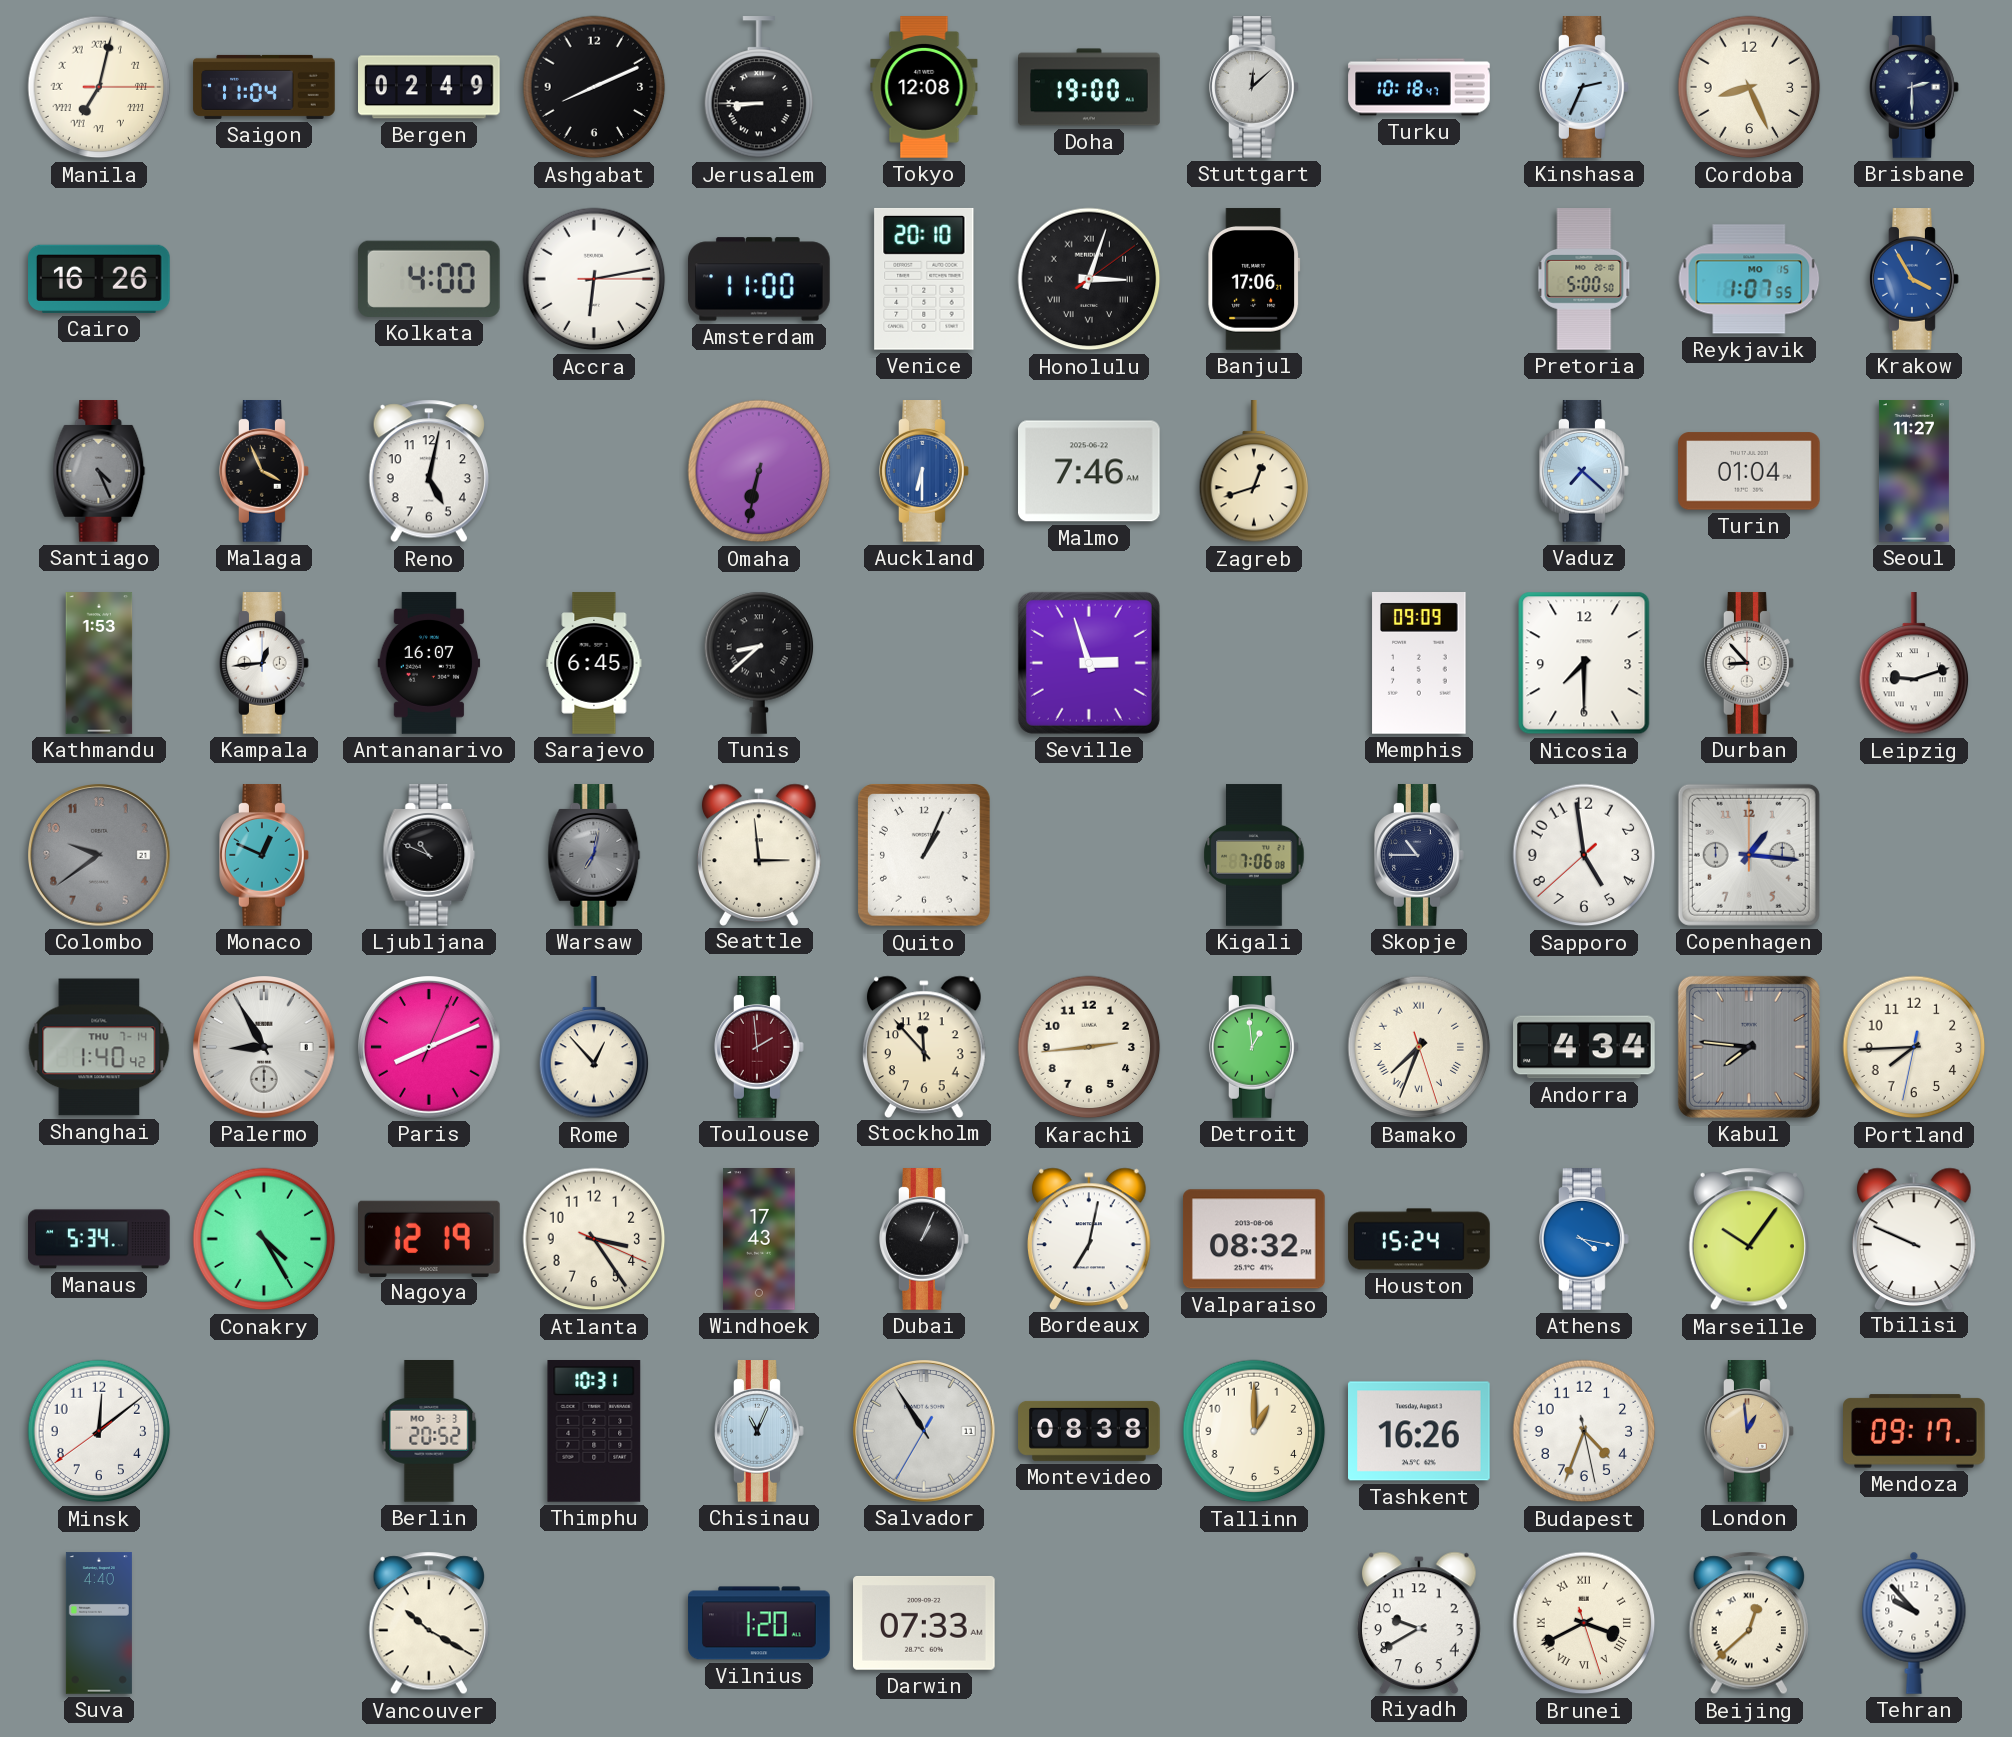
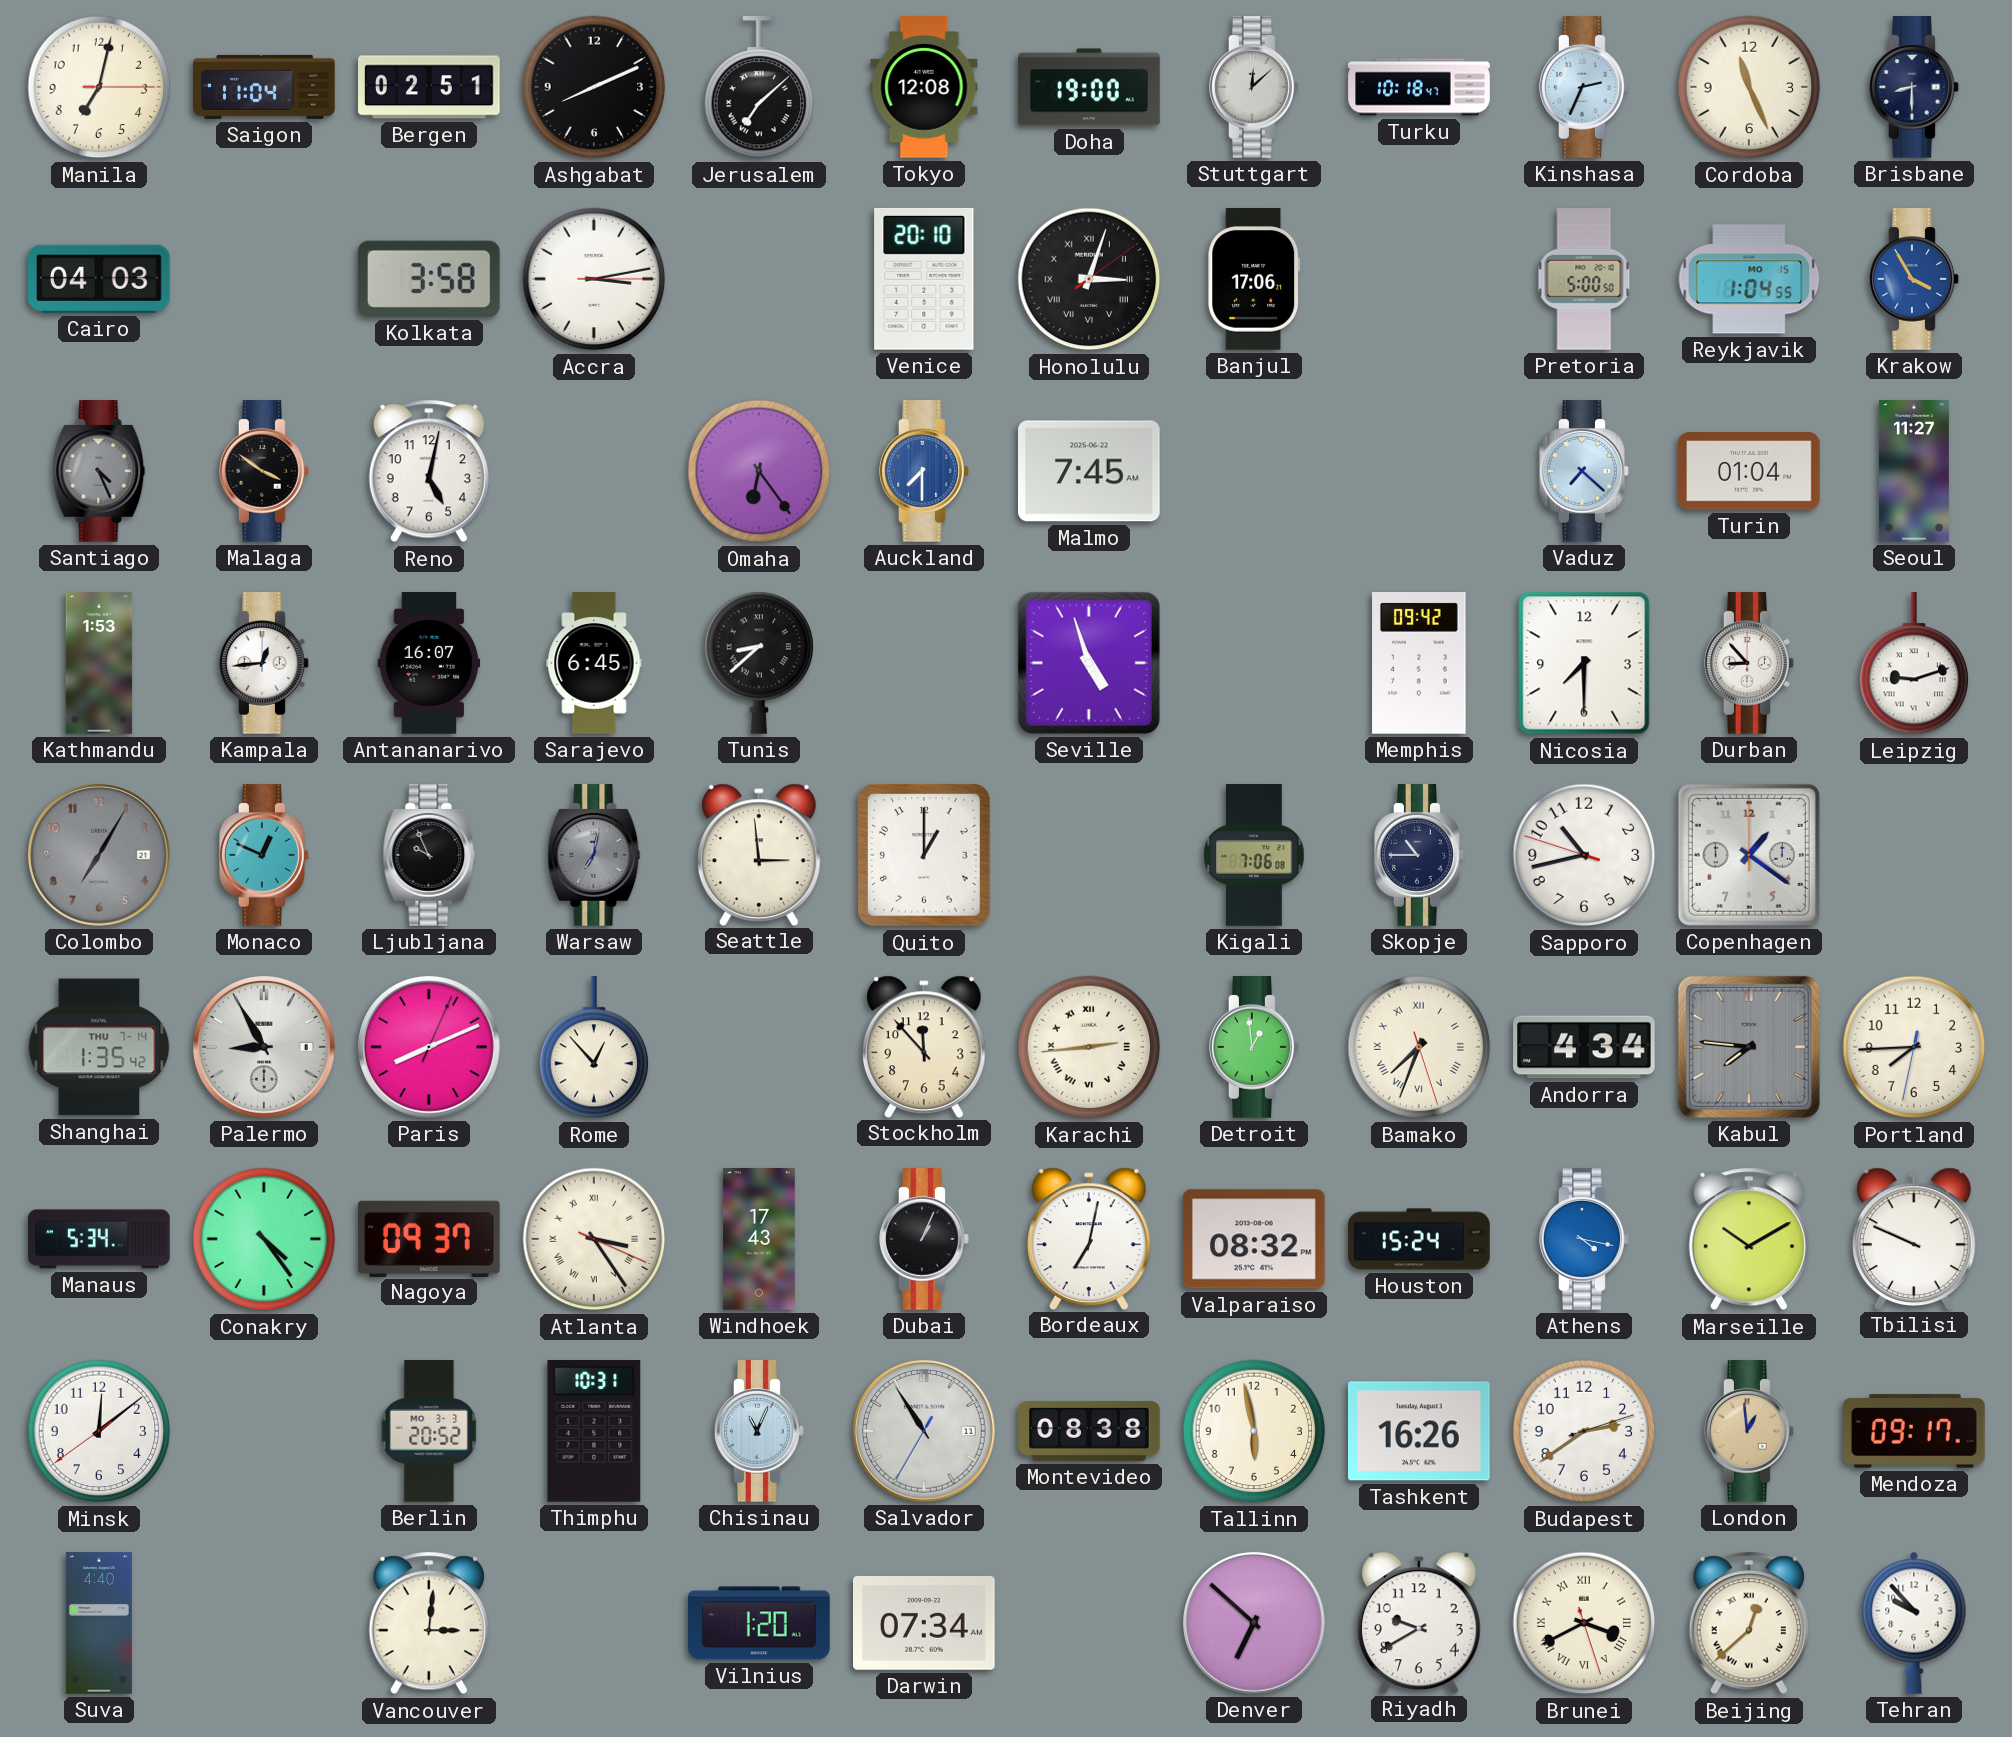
Manila numerals: Roman -> Arabic (99, 87)
Bergen: 02:49 -> 02:51 (430, 87)
Jerusalem: 8:45 -> 7:08 (759, 88)
Cordoba: 8:26 -> 11:26 (1749, 87)
Brisbane: 2:30 -> 8:30 (1914, 87)
Cairo: 16:26 -> 04:03 (100, 279)
Kolkata: 4:00 -> 3:58 (429, 279)
Accra: 6:13 -> 3:13 (594, 279)
Amsterdam: 11:00 -> none (760, 279)
Reykjavik: 1:07 -> 1:04 (1749, 279)
Malaga: 3:56 -> 3:51 (264, 471)
Omaha: 6:32 -> 6:24 (759, 471)
Auckland: 6:30 -> 7:30 (924, 471)
Malmo: 7:46 -> 7:45 (1090, 471)
Zagreb: 12:42 -> none (1254, 472)
Seville: 2:57 -> 4:57 (1089, 663)
Memphis: 09:09 -> 09:42 (1419, 664)
Colombo: 9:39 -> 7:05 (100, 856)
Ljubljana: 10:49 -> 9:56 (429, 855)
Quito: 1:04 -> 1:00 (925, 855)
Sapporo: 4:58 -> 10:42 (1584, 855)
Copenhagen: 1:16 -> 1:21 (1749, 855)
Shanghai: 1:40 -> 1:35 (99, 1047)
Toulouse: 1:59 -> none (759, 1047)
Karachi numerals: Arabic -> Roman (1089, 1047)
Conakry: 4:25 -> 4:24 (264, 1239)
Nagoya: 12:19 -> 09:37 (429, 1238)
Atlanta numerals: Arabic -> Roman (594, 1239)
Marseille: 10:06 -> 10:10 (1749, 1239)
Tallinn: 1:00 -> 5:58 (1254, 1431)
Budapest: 4:33 -> 2:39 (1584, 1431)
Vancouver: 10:20 -> 3:01 (429, 1623)
Darwin: 07:33 -> 07:34 (925, 1623)
Denver: none -> 6:52 (1255, 1624)
